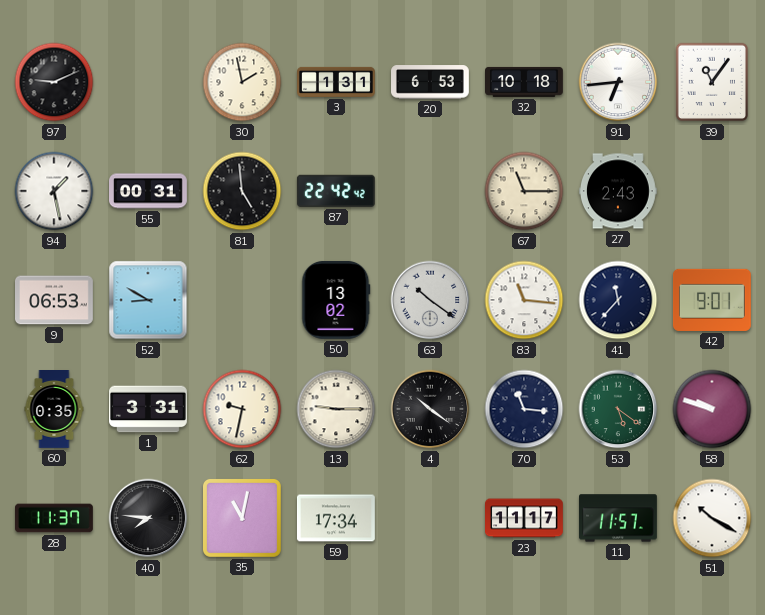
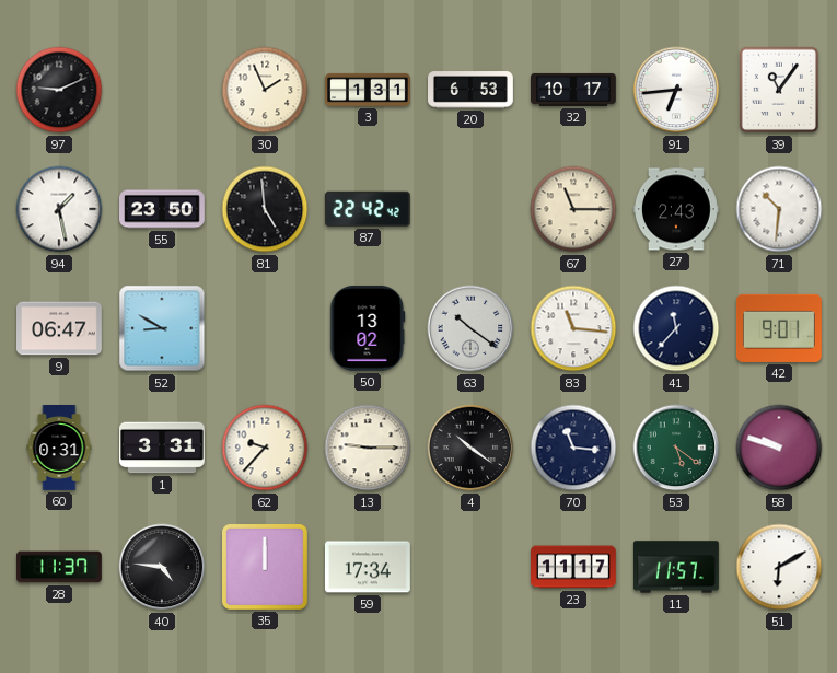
30: 1:58 -> 1:56 (265, 90)
32: 10:18 -> 10:17 (574, 90)
55: 00:31 -> 23:50 (163, 209)
71: none -> 10:31 (779, 209)
9: 06:53 -> 06:47 (60, 328)
60: 0:35 -> 0:31 (59, 449)
62: 9:32 -> 9:37 (265, 448)
40: 7:46 -> 4:46 (162, 567)
35: 11:02 -> 12:00 (265, 567)
51: 10:20 -> 6:10 (779, 567)
